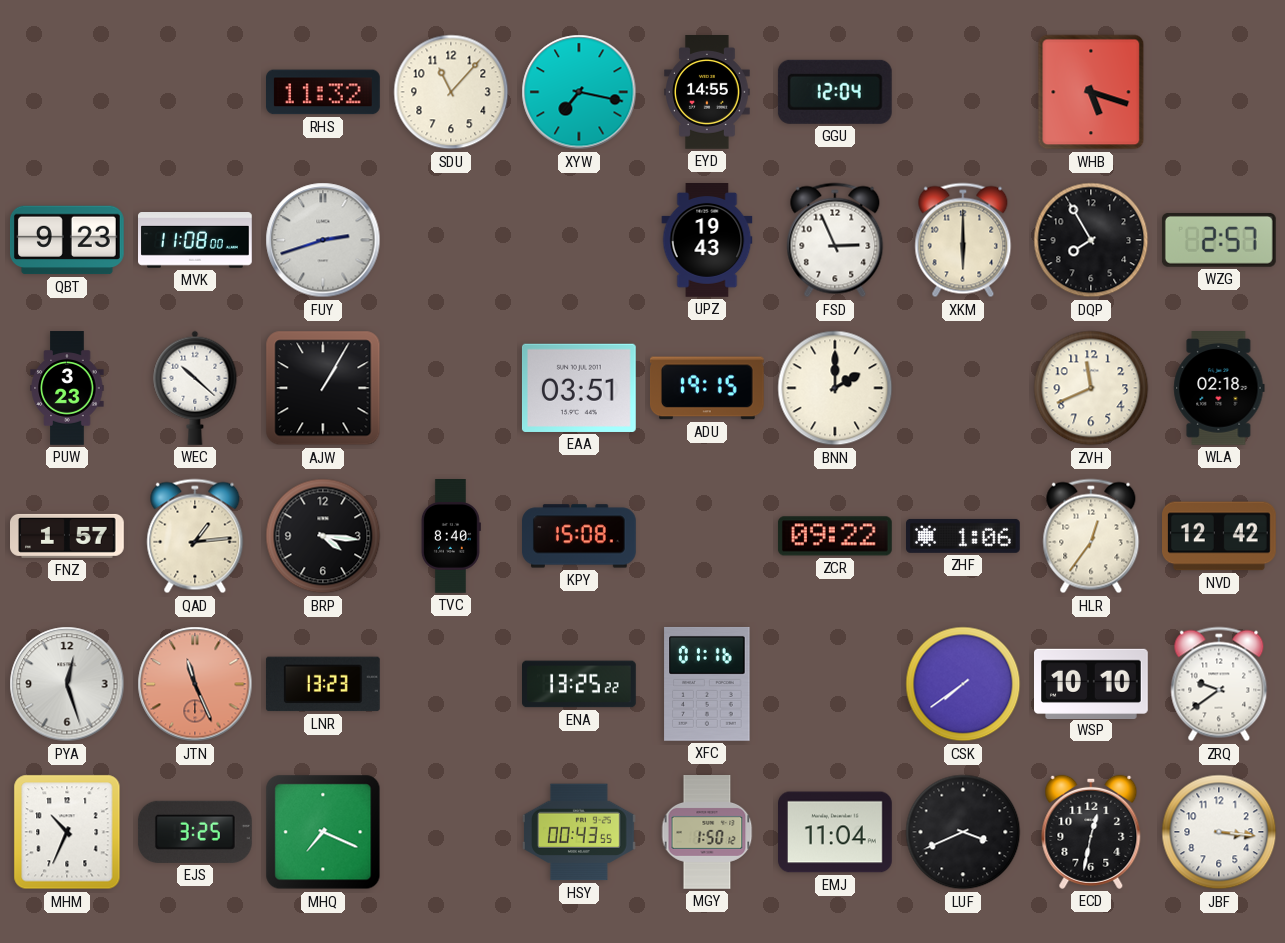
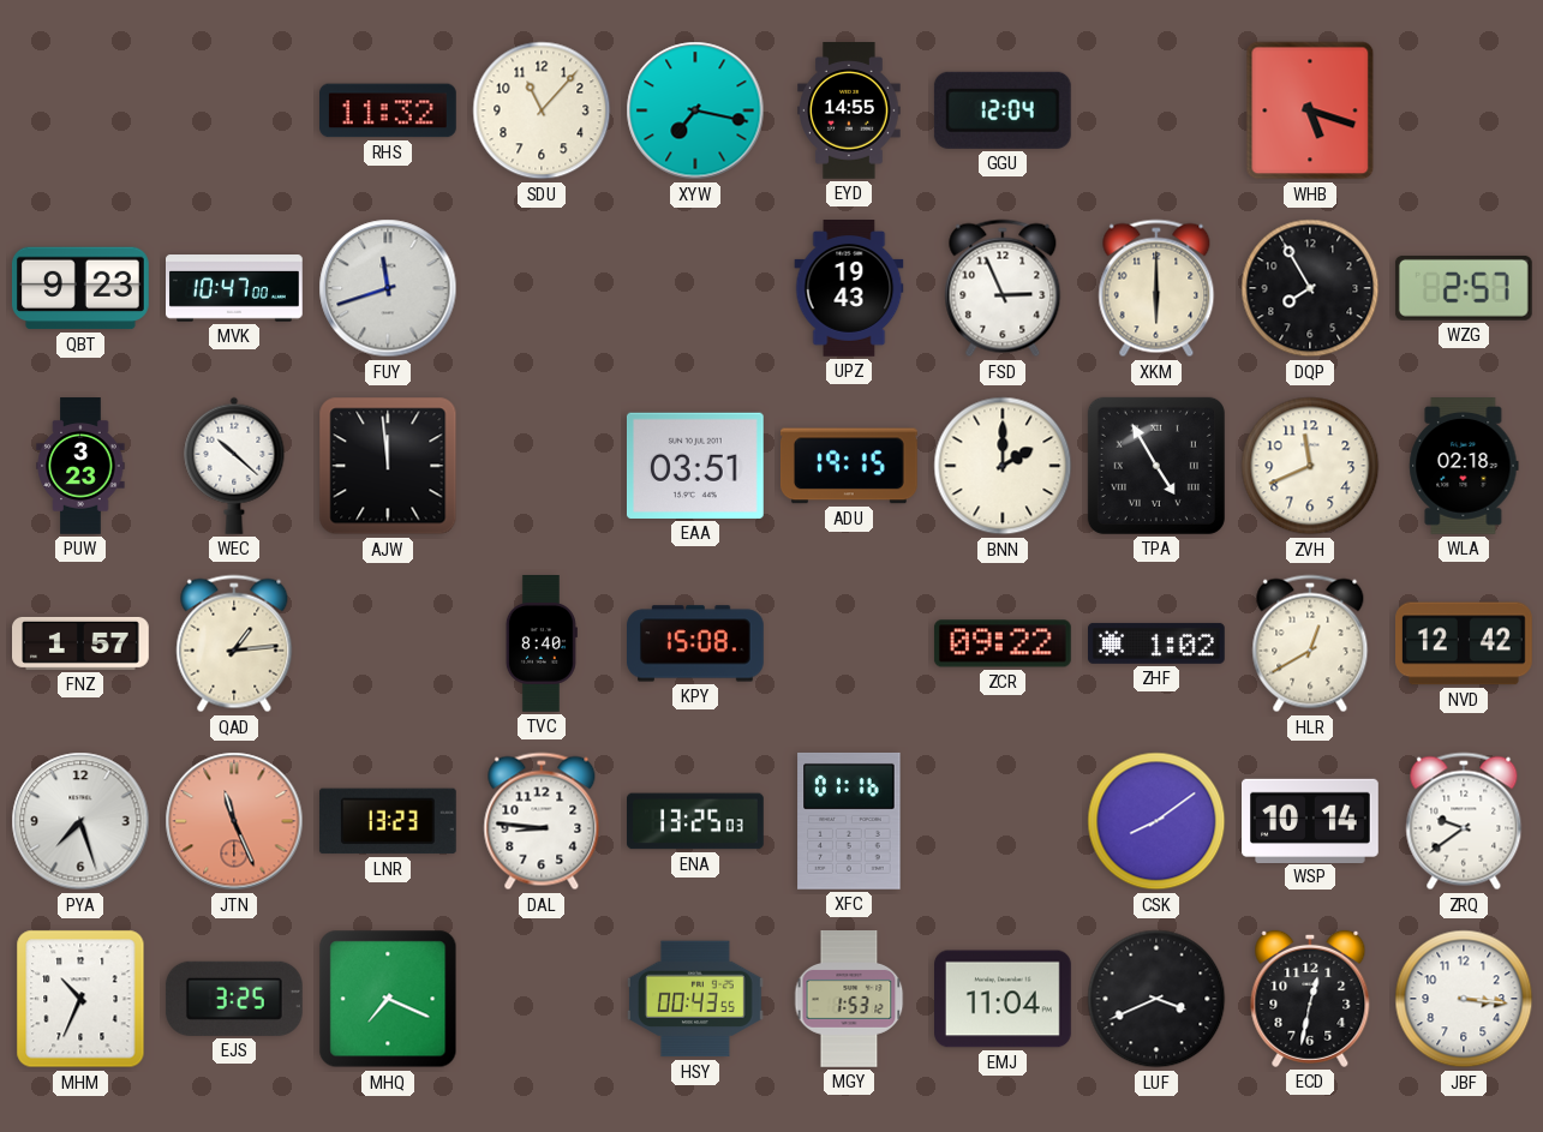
MVK: 11:08 -> 10:47 (235, 289)
FUY: 2:42 -> 11:42 (388, 288)
AJW: 1:05 -> 11:59 (388, 466)
TPA: none -> 4:55 (1156, 466)
BRP: 4:16 -> none (323, 536)
ZHF: 1:06 -> 1:02 (1158, 643)
HLR: 12:36 -> 12:40 (1310, 643)
PYA: 12:27 -> 7:27 (80, 821)
DAL: none -> 8:46 (542, 821)
ENA: 13:25:22 -> 13:25:03 (696, 821)
CSK: 7:39 -> 8:09 (1156, 821)
WSP: 10:10 -> 10:14 (1311, 820)
MGY: 1:50 -> 1:53 (849, 1000)
